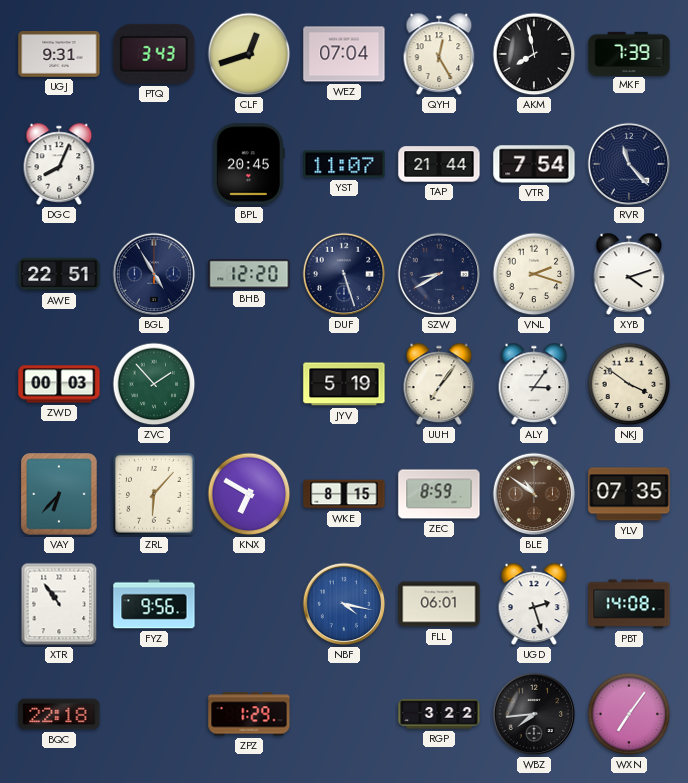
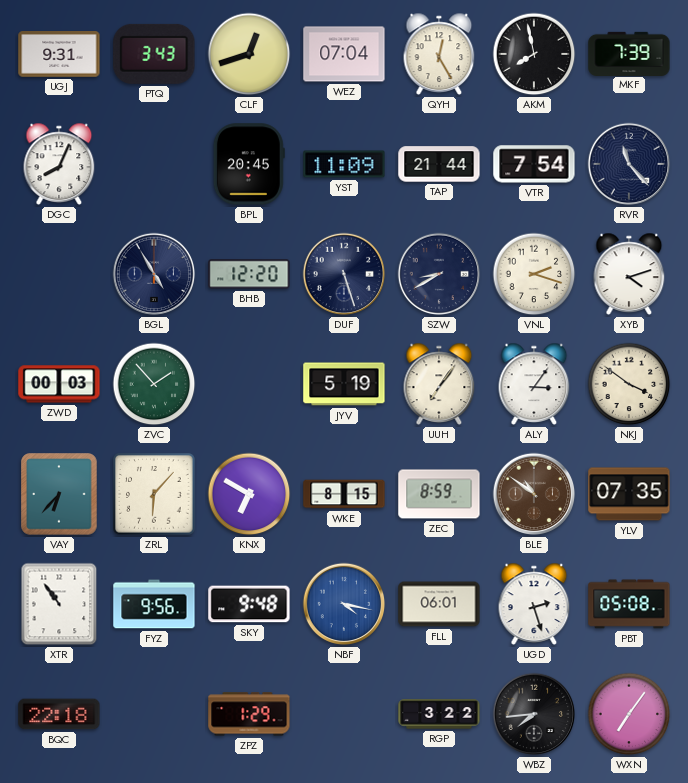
YST: 11:07 -> 11:09 (344, 164)
AWE: 22:51 -> none (59, 274)
SKY: none -> 9:48 (249, 604)
PBT: 14:08 -> 05:08 (629, 604)
